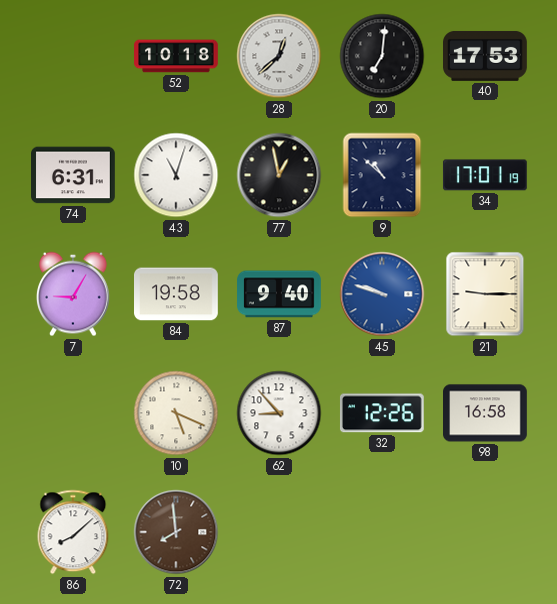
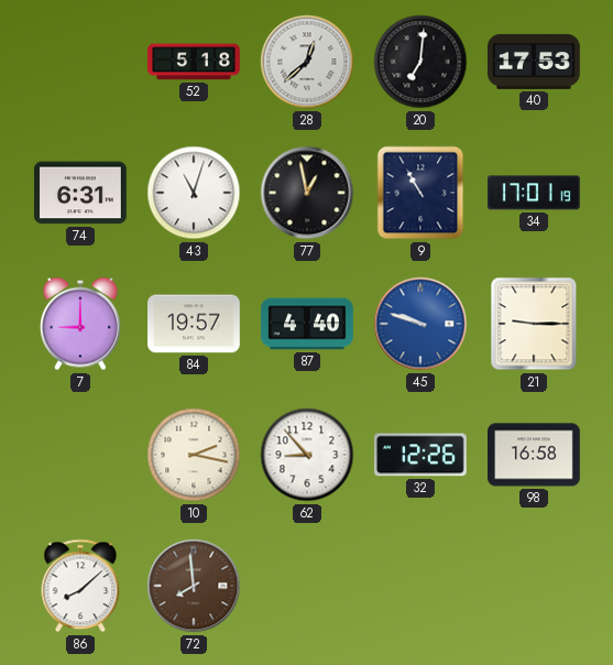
52: 10:18 -> 5:18 (194, 62)
9: 10:52 -> 10:55 (420, 193)
7: 9:05 -> 9:00 (81, 324)
84: 19:58 -> 19:57 (195, 324)
87: 9:40 -> 4:40 (307, 324)
10: 5:19 -> 2:17 (194, 455)
